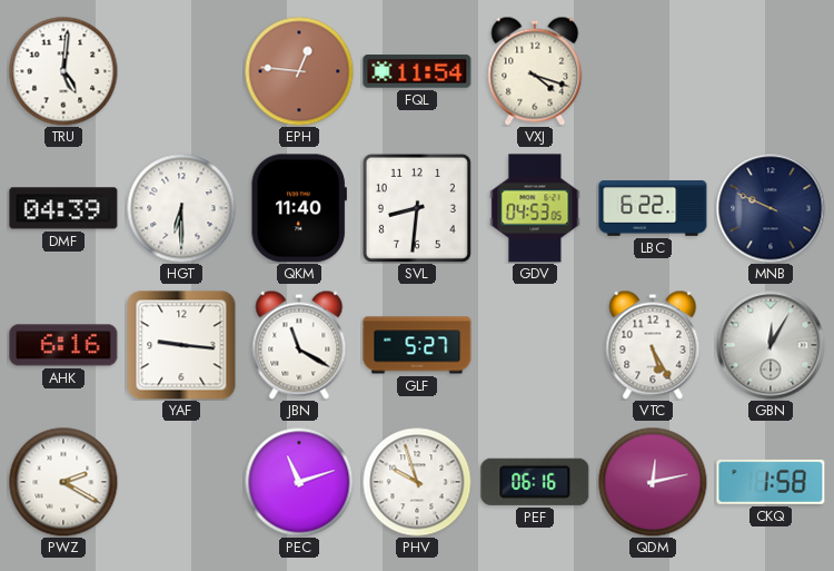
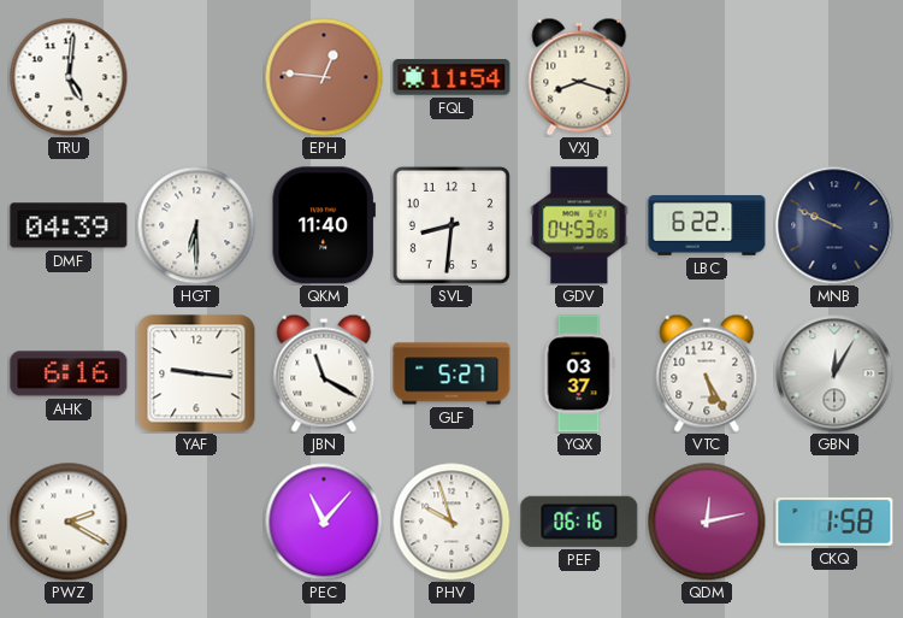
VXJ: 4:18 -> 8:18 (579, 77)
YQX: none -> 03:37 (579, 373)
PEC: 11:12 -> 11:07 (324, 522)
